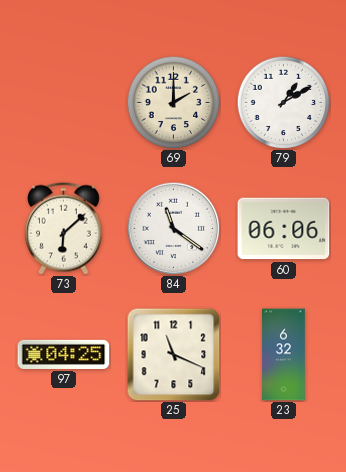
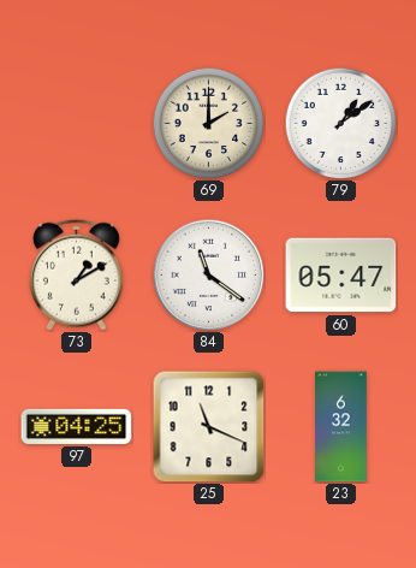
79: 1:10 -> 1:09 (340, 123)
73: 6:08 -> 1:10 (77, 274)
60: 06:06 -> 05:47 (341, 276)
